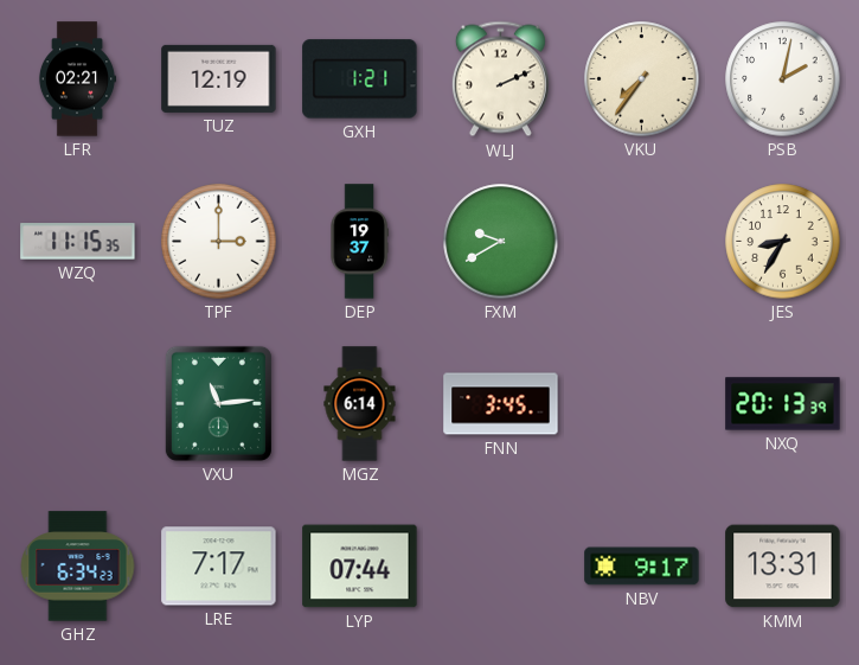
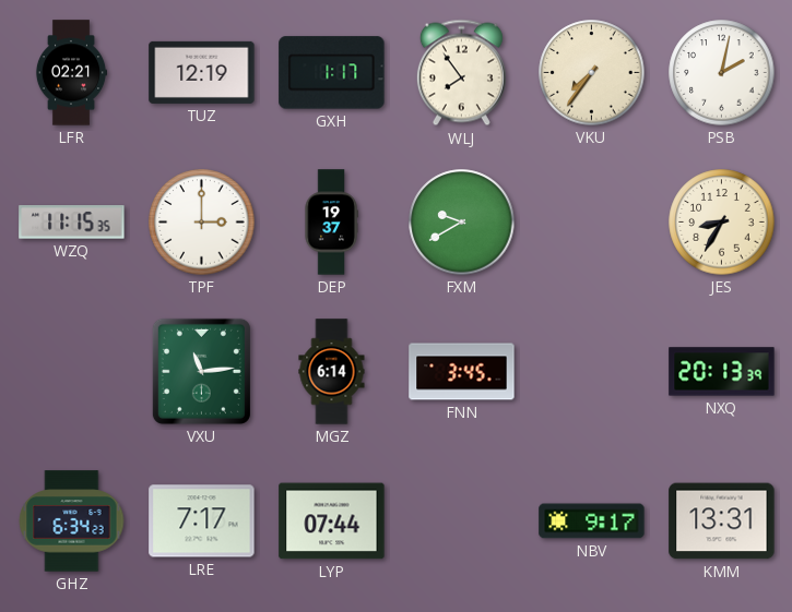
GXH: 1:21 -> 1:17 (332, 73)
WLJ: 2:11 -> 7:54 (461, 73)
